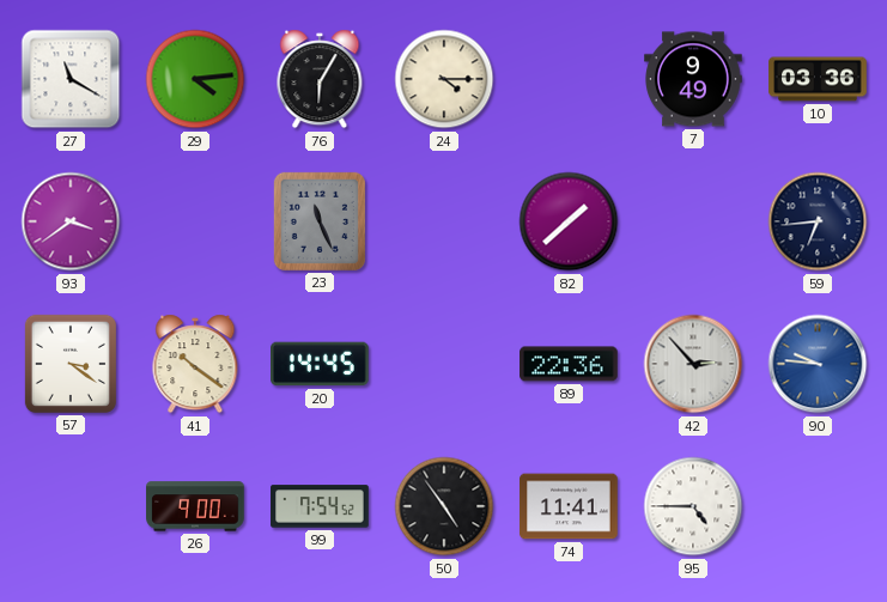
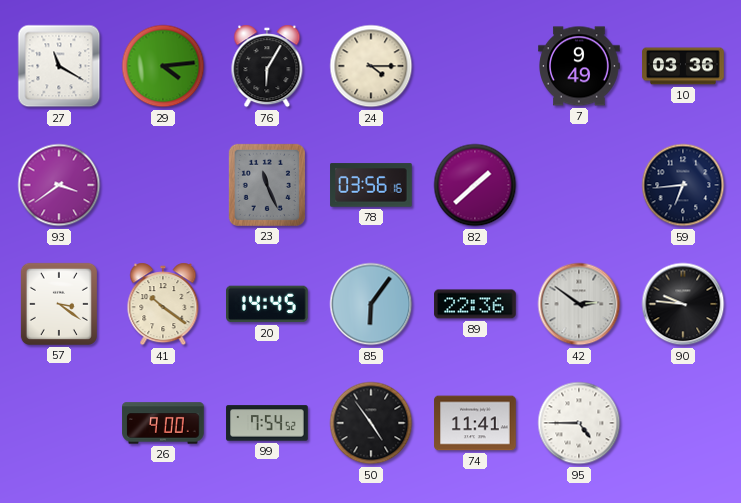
78: none -> 03:56 (371, 185)
85: none -> 6:06 (371, 304)
42: 2:53 -> 2:51 (579, 304)
90 dial: blue -> black (683, 304)
